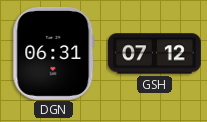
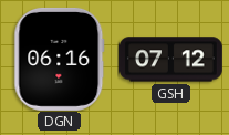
DGN: 06:31 -> 06:16 (60, 59)
